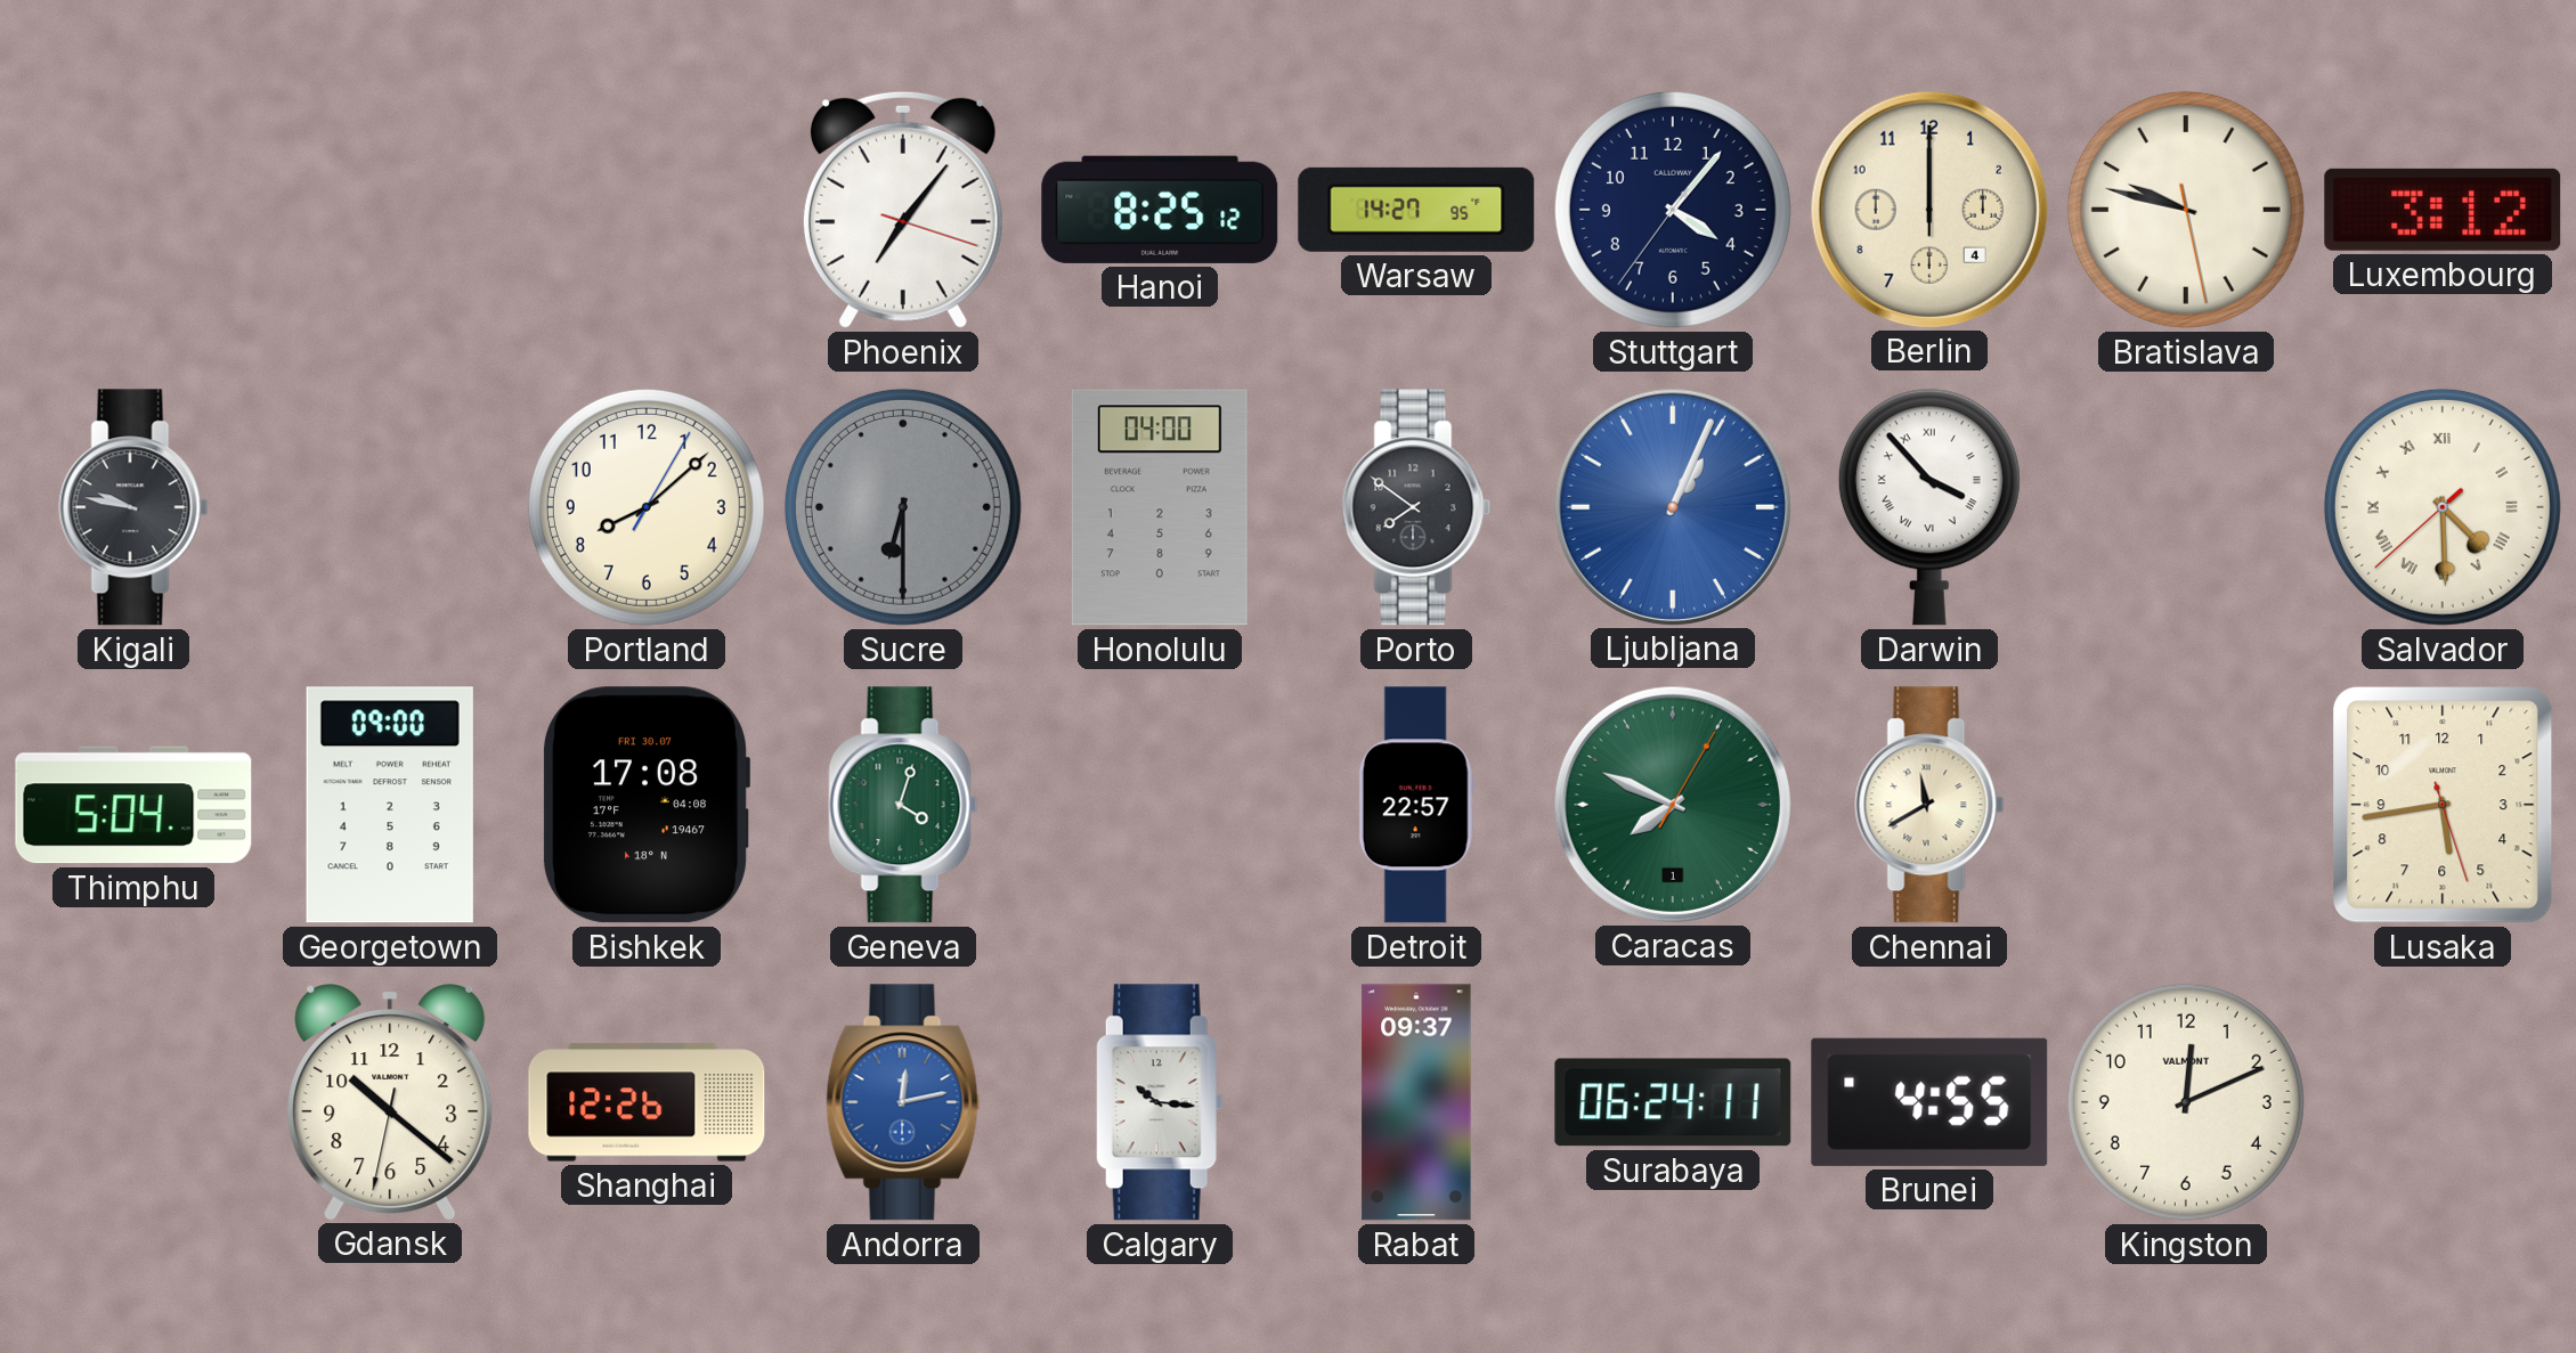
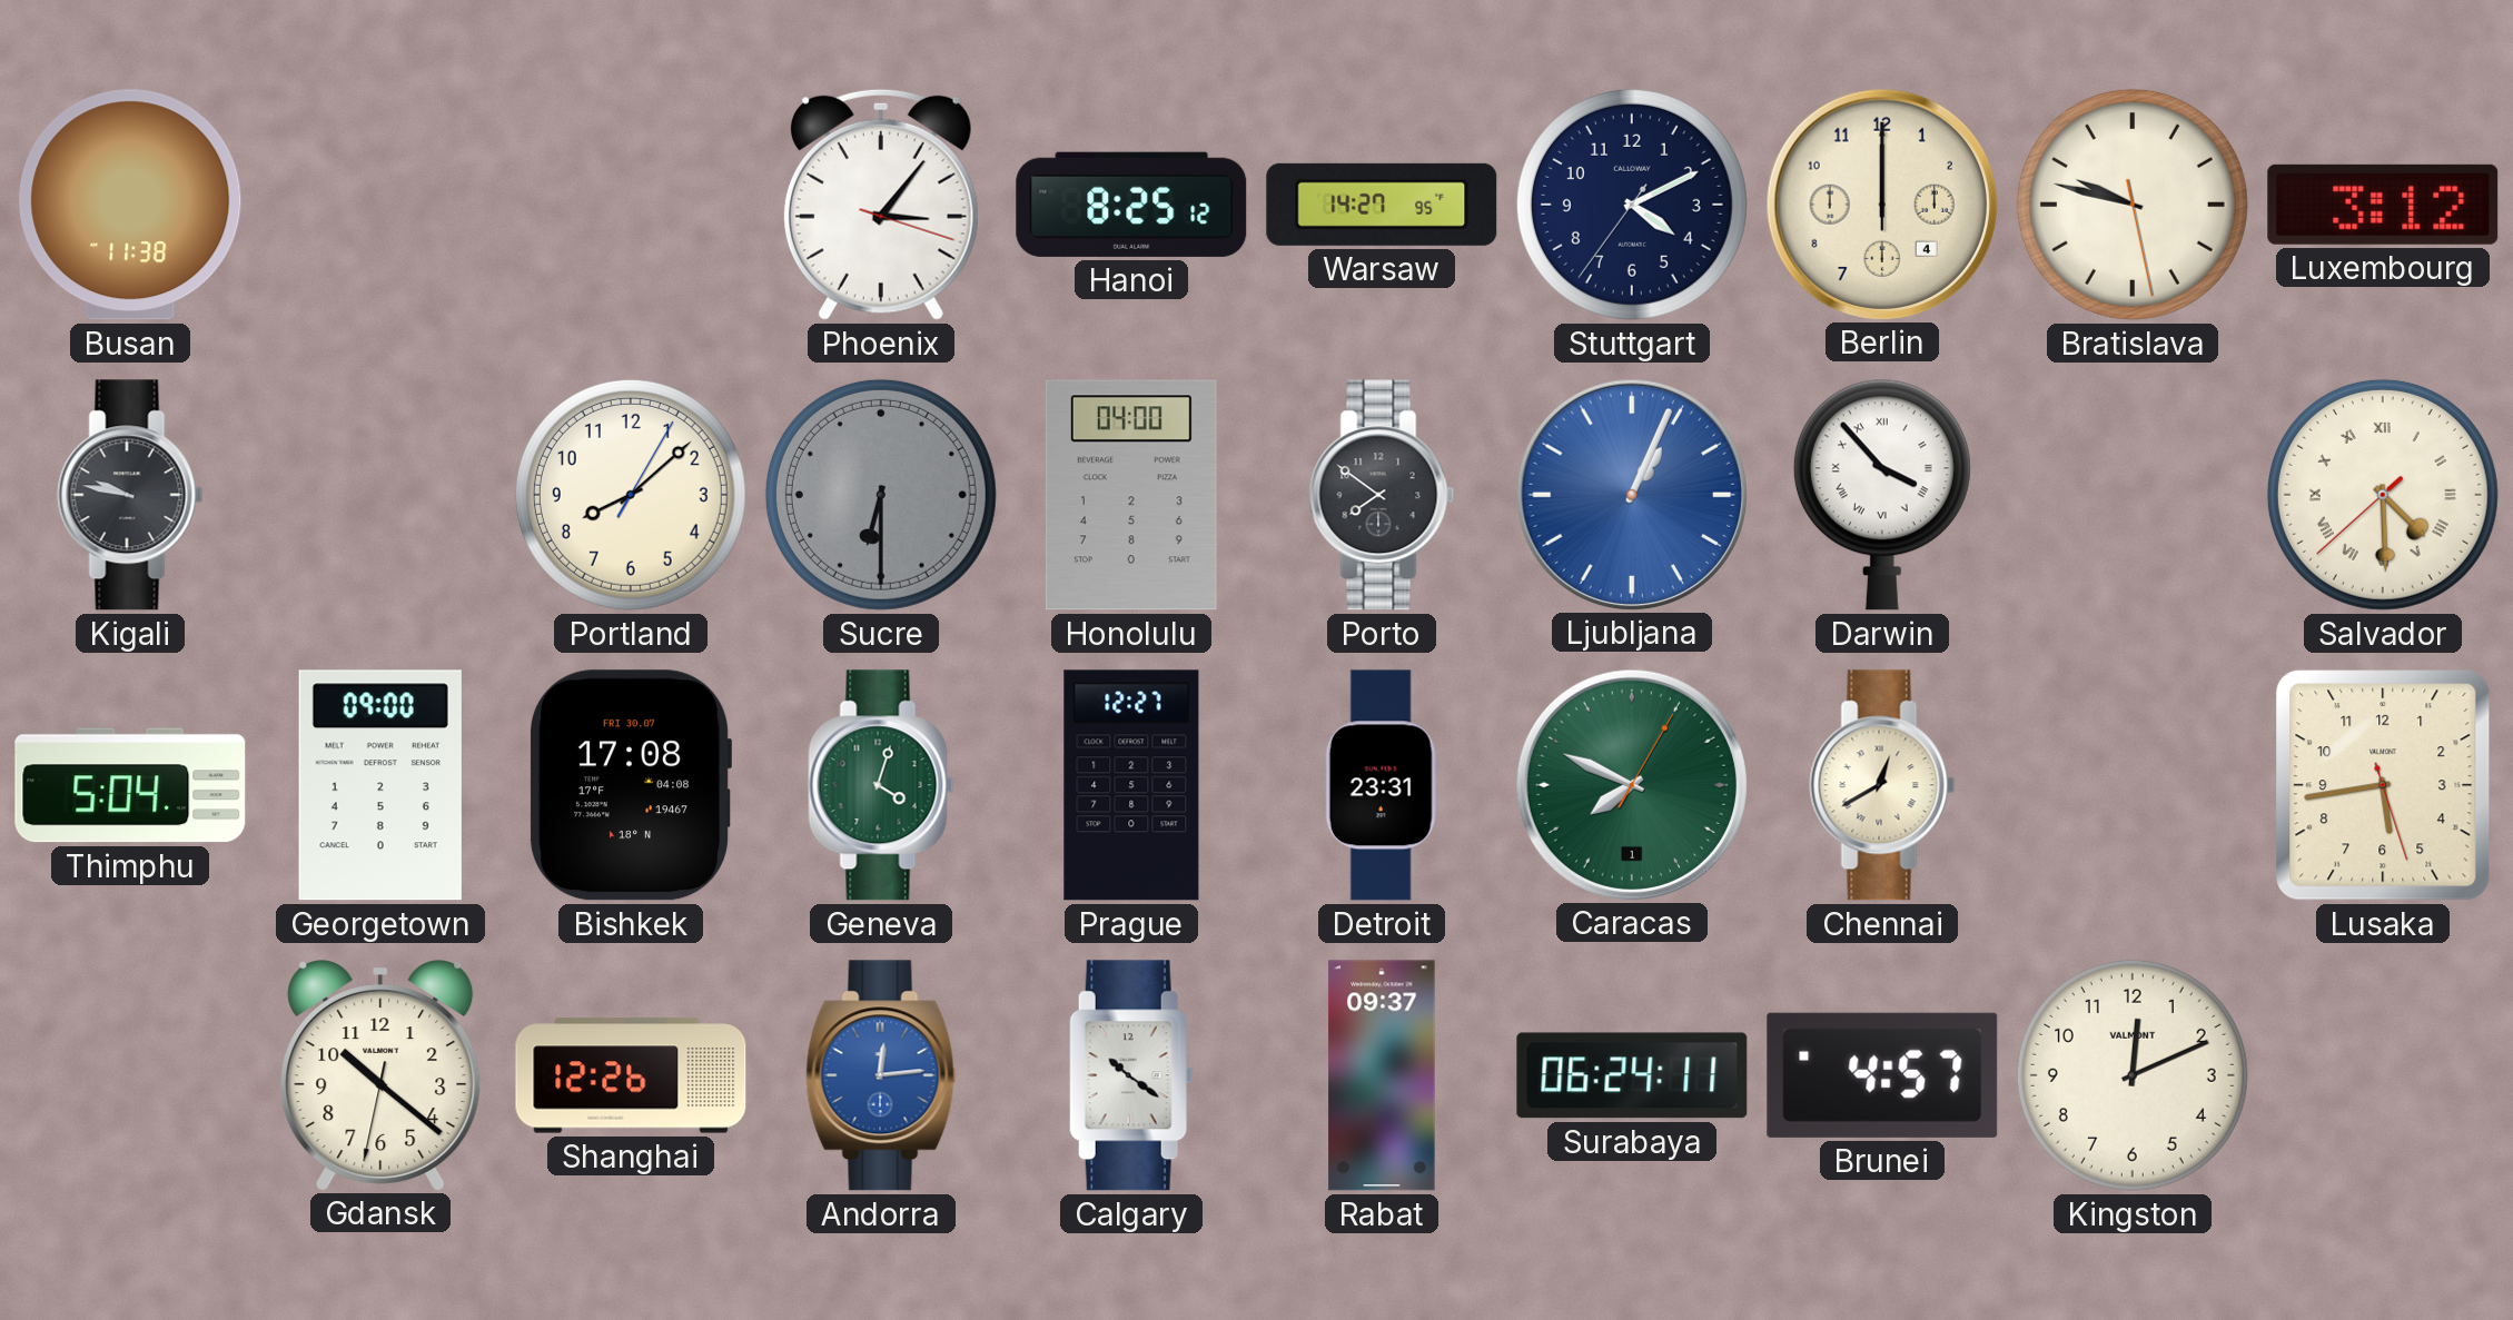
Busan: none -> 11:38 (130, 205)
Phoenix: 7:06 -> 3:06 (881, 205)
Stuttgart: 4:06 -> 4:10 (1632, 205)
Prague: none -> 12:27 (1131, 785)
Detroit: 22:57 -> 23:31 (1382, 785)
Chennai: 11:40 -> 12:40 (1882, 785)
Andorra: 12:13 -> 12:14 (881, 1075)
Calgary: 10:16 -> 10:21 (1131, 1075)
Brunei: 4:55 -> 4:57 (1882, 1075)
